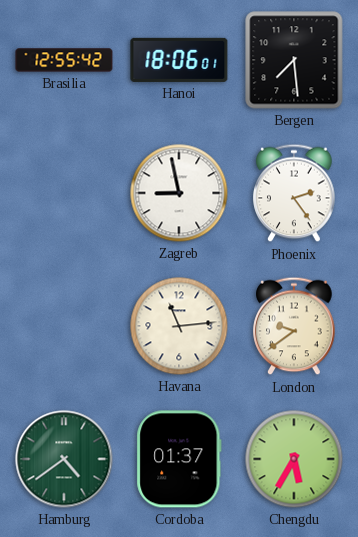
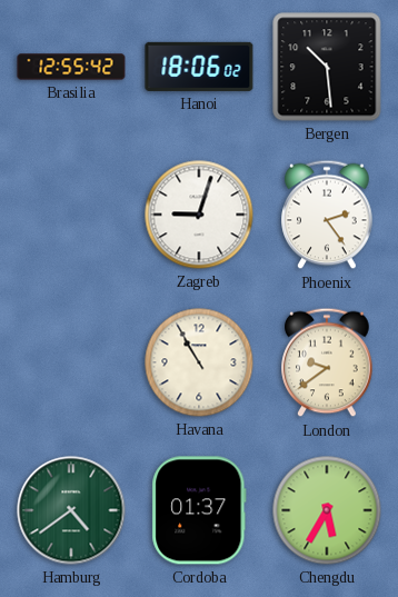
Hanoi: 18:06:01 -> 18:06:02 (199, 67)
Bergen: 7:29 -> 10:29 (327, 67)
Zagreb: 8:58 -> 9:03 (199, 215)
Havana: 11:14 -> 10:55 (199, 362)
